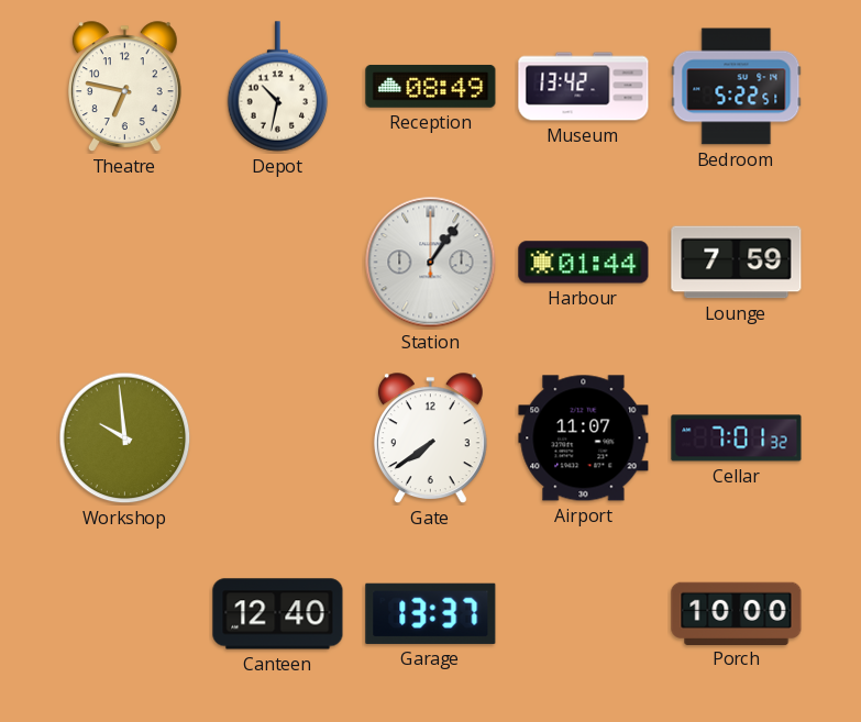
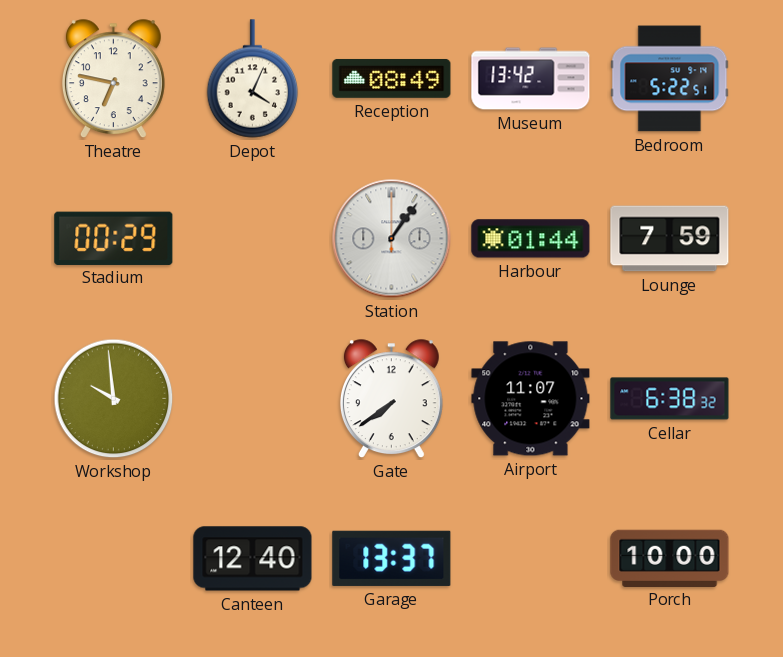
Depot: 10:32 -> 4:04 (253, 79)
Stadium: none -> 00:29 (114, 238)
Cellar: 7:01 -> 6:38 (670, 399)
